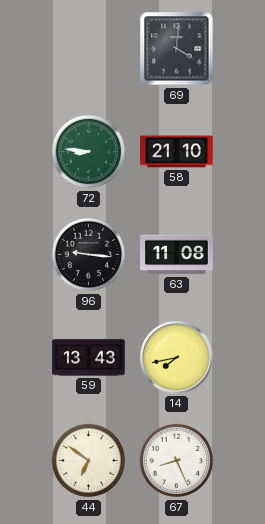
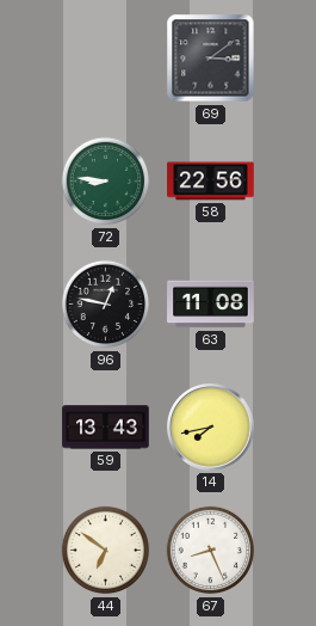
69: 4:01 -> 3:09 (211, 59)
58: 21:10 -> 22:56 (211, 182)
96: 9:16 -> 12:47 (106, 305)
